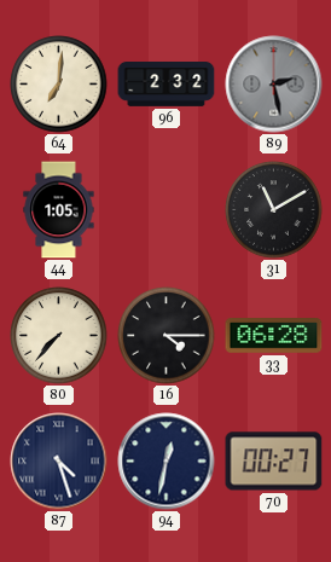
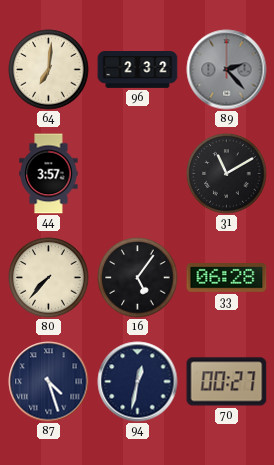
89: 2:28 -> 2:23 (227, 70)
44: 1:05 -> 3:57 (49, 174)
16: 4:15 -> 5:06 (138, 278)
